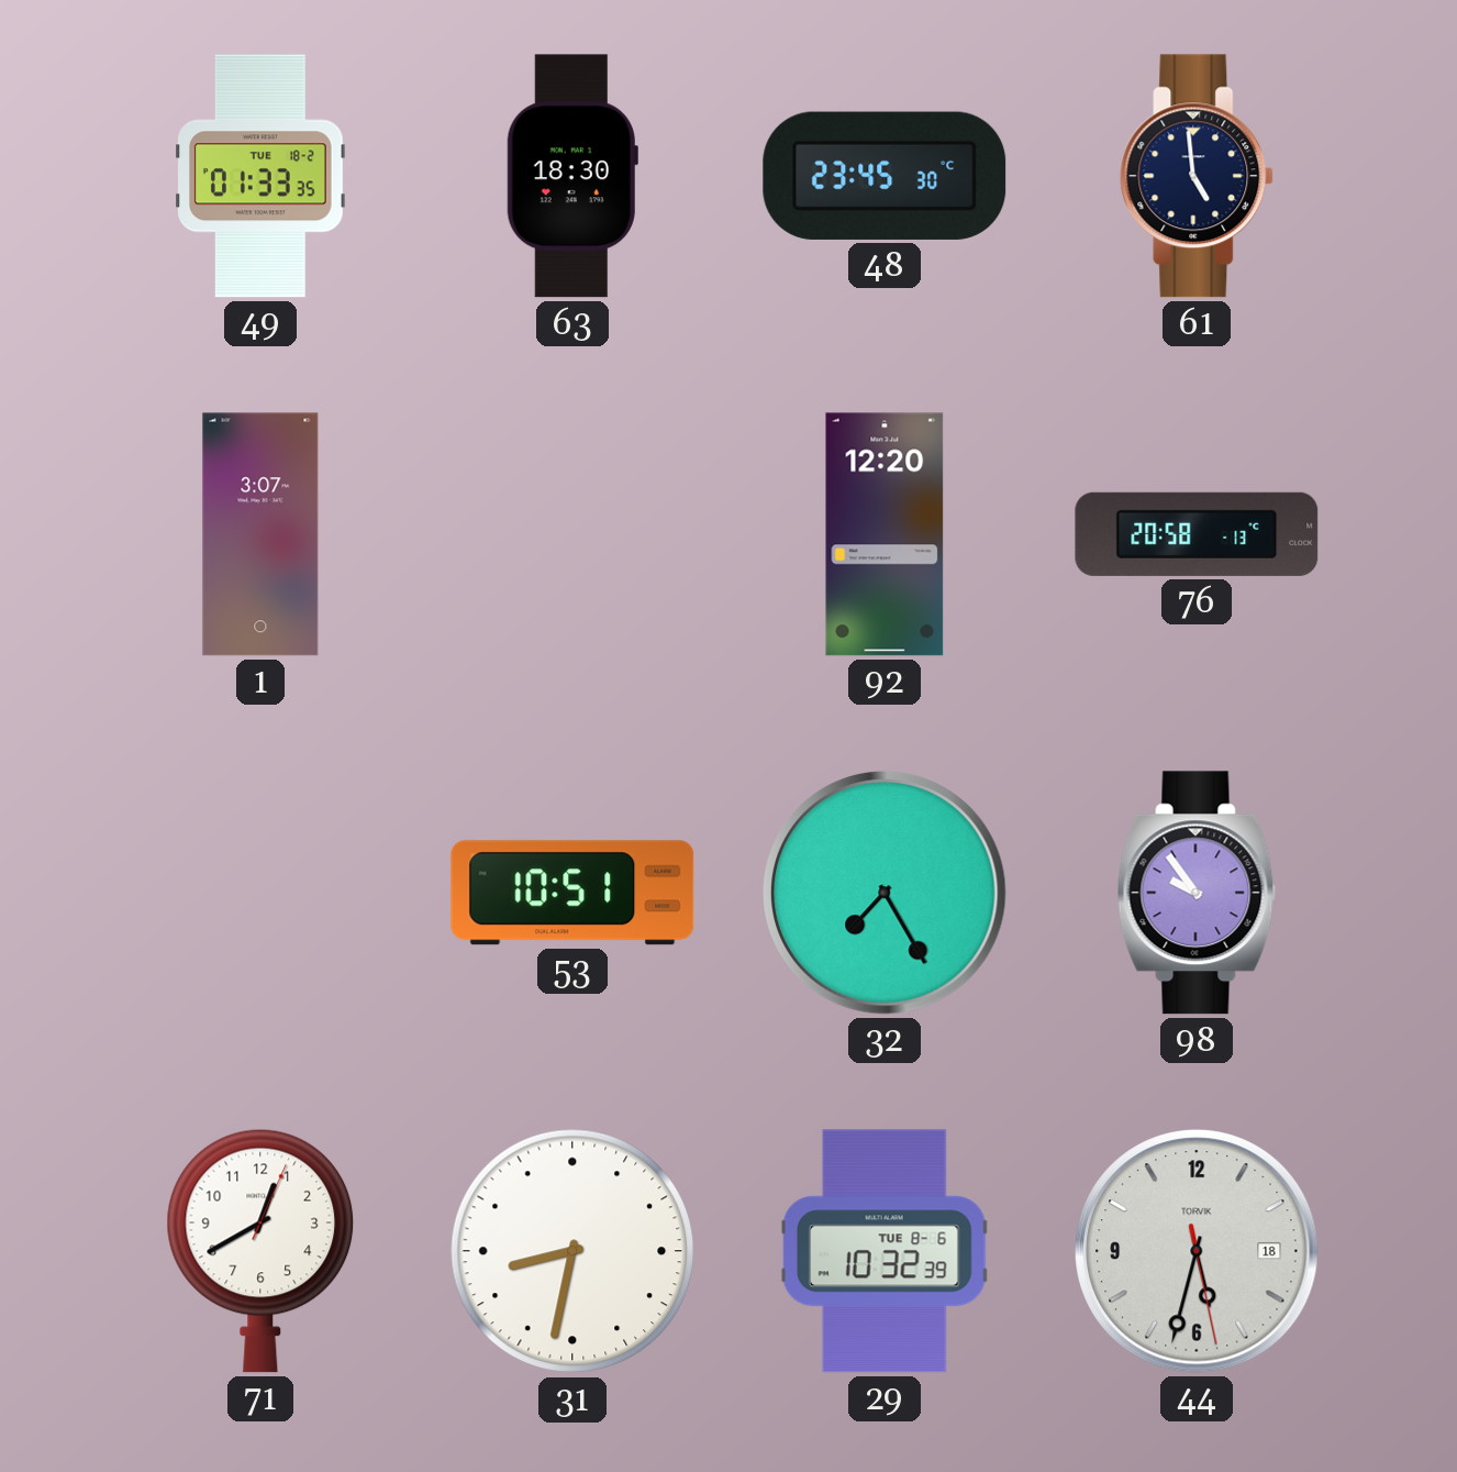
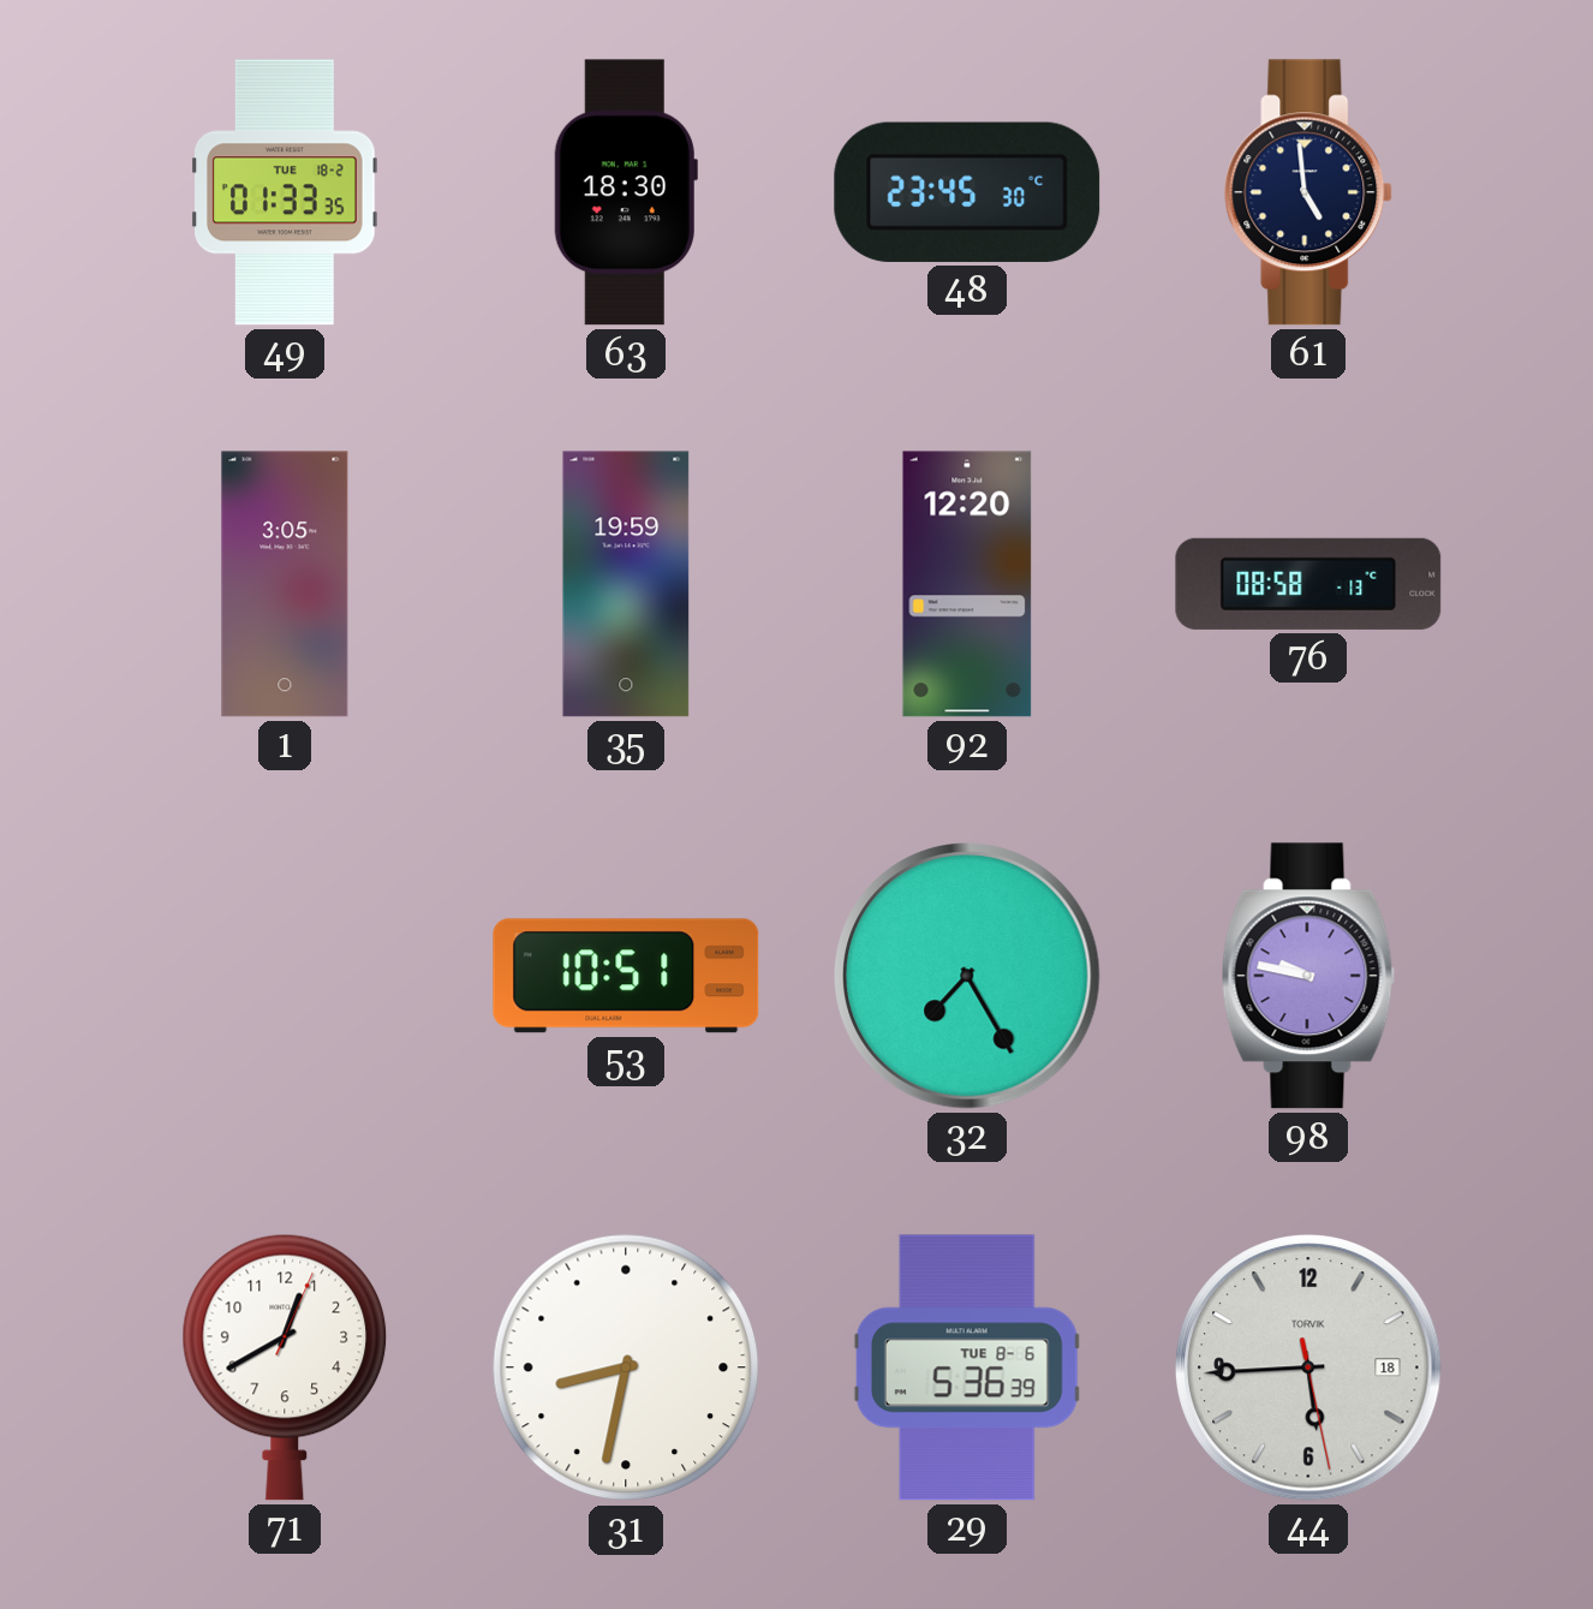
1: 3:07 -> 3:05 (285, 584)
35: none -> 19:59 (626, 584)
76: 20:58 -> 08:58 (1308, 584)
98: 9:54 -> 9:47 (1308, 976)
29: 10:32 -> 5:36 (967, 1367)
44: 5:32 -> 5:44 (1308, 1367)
